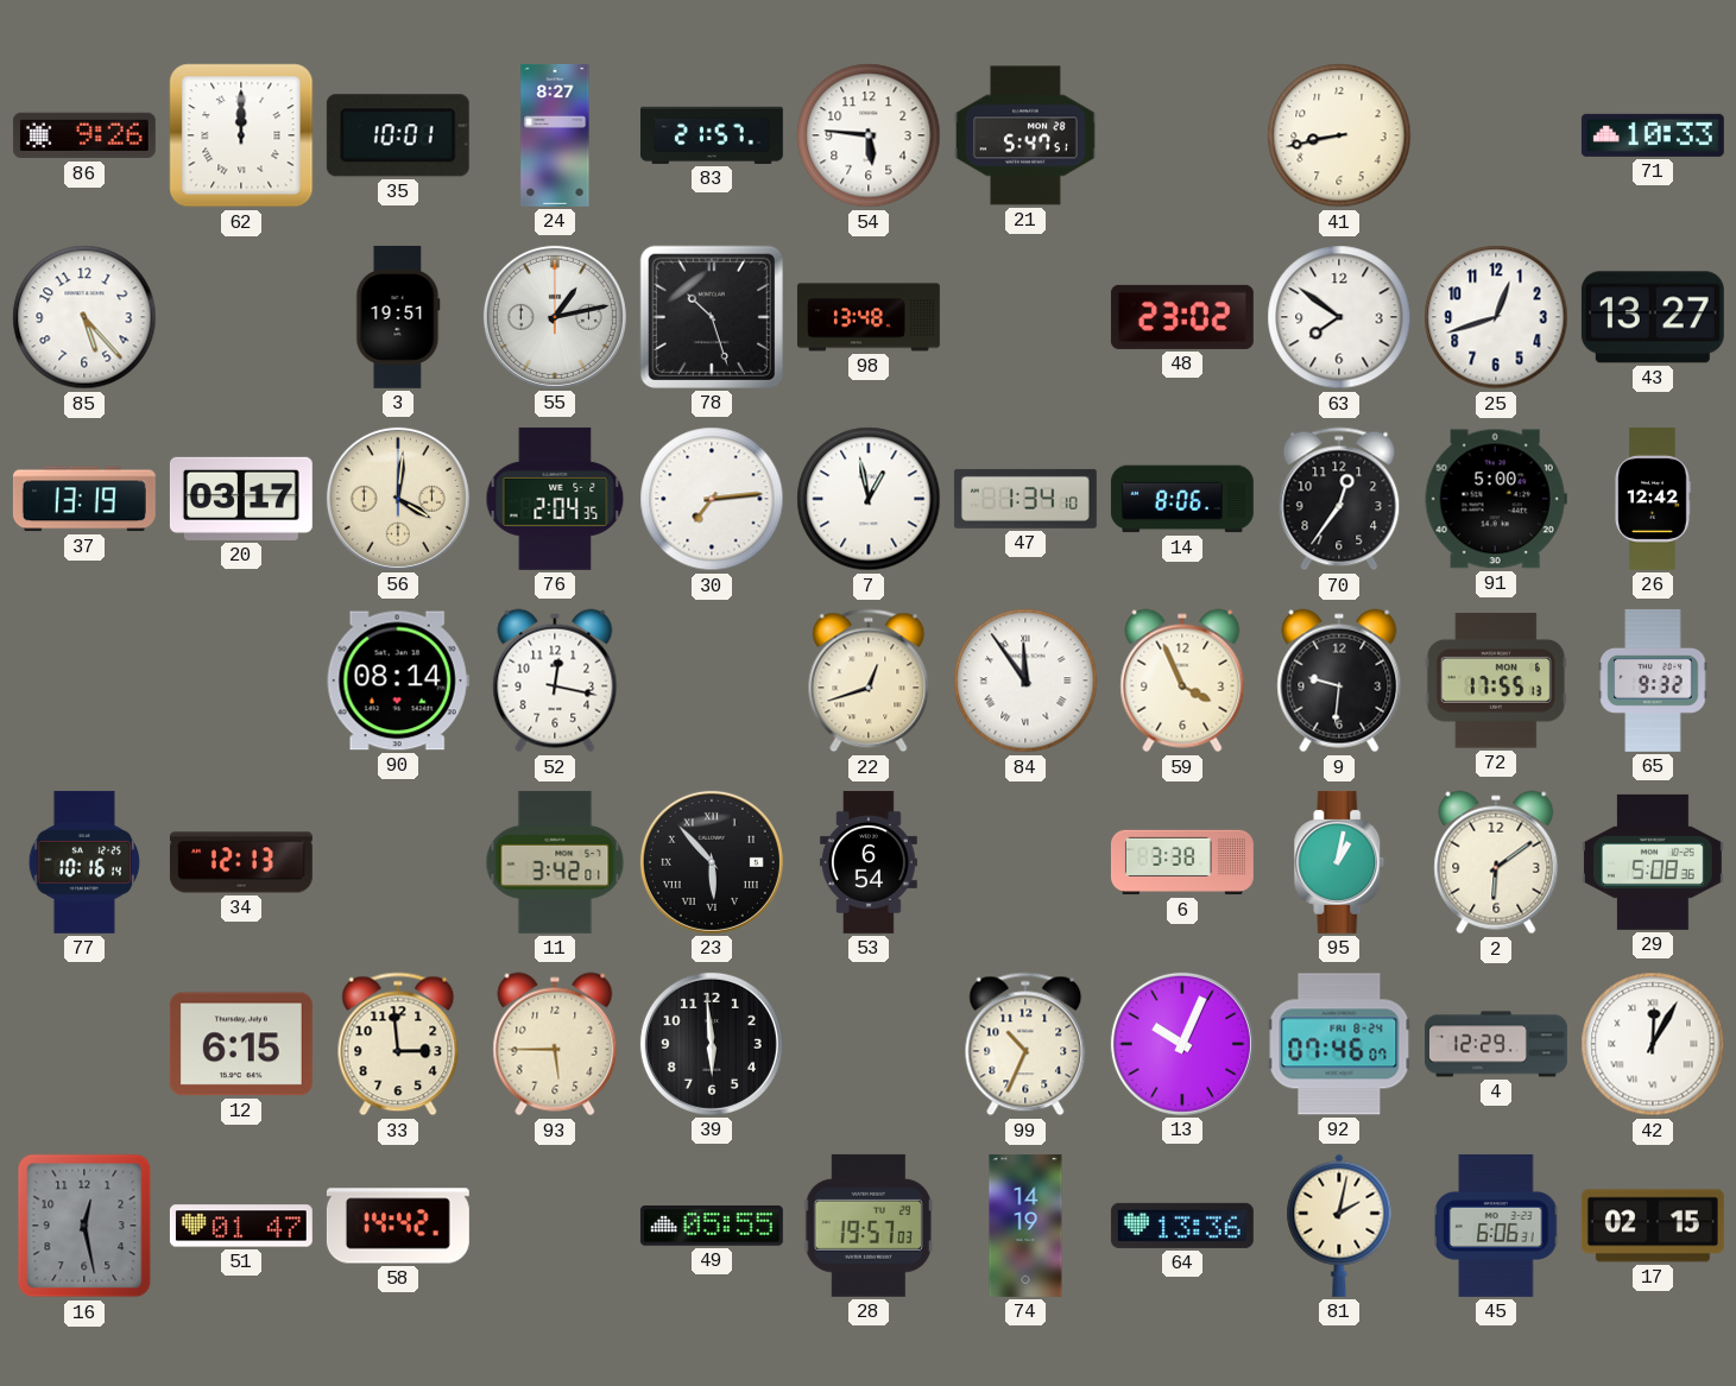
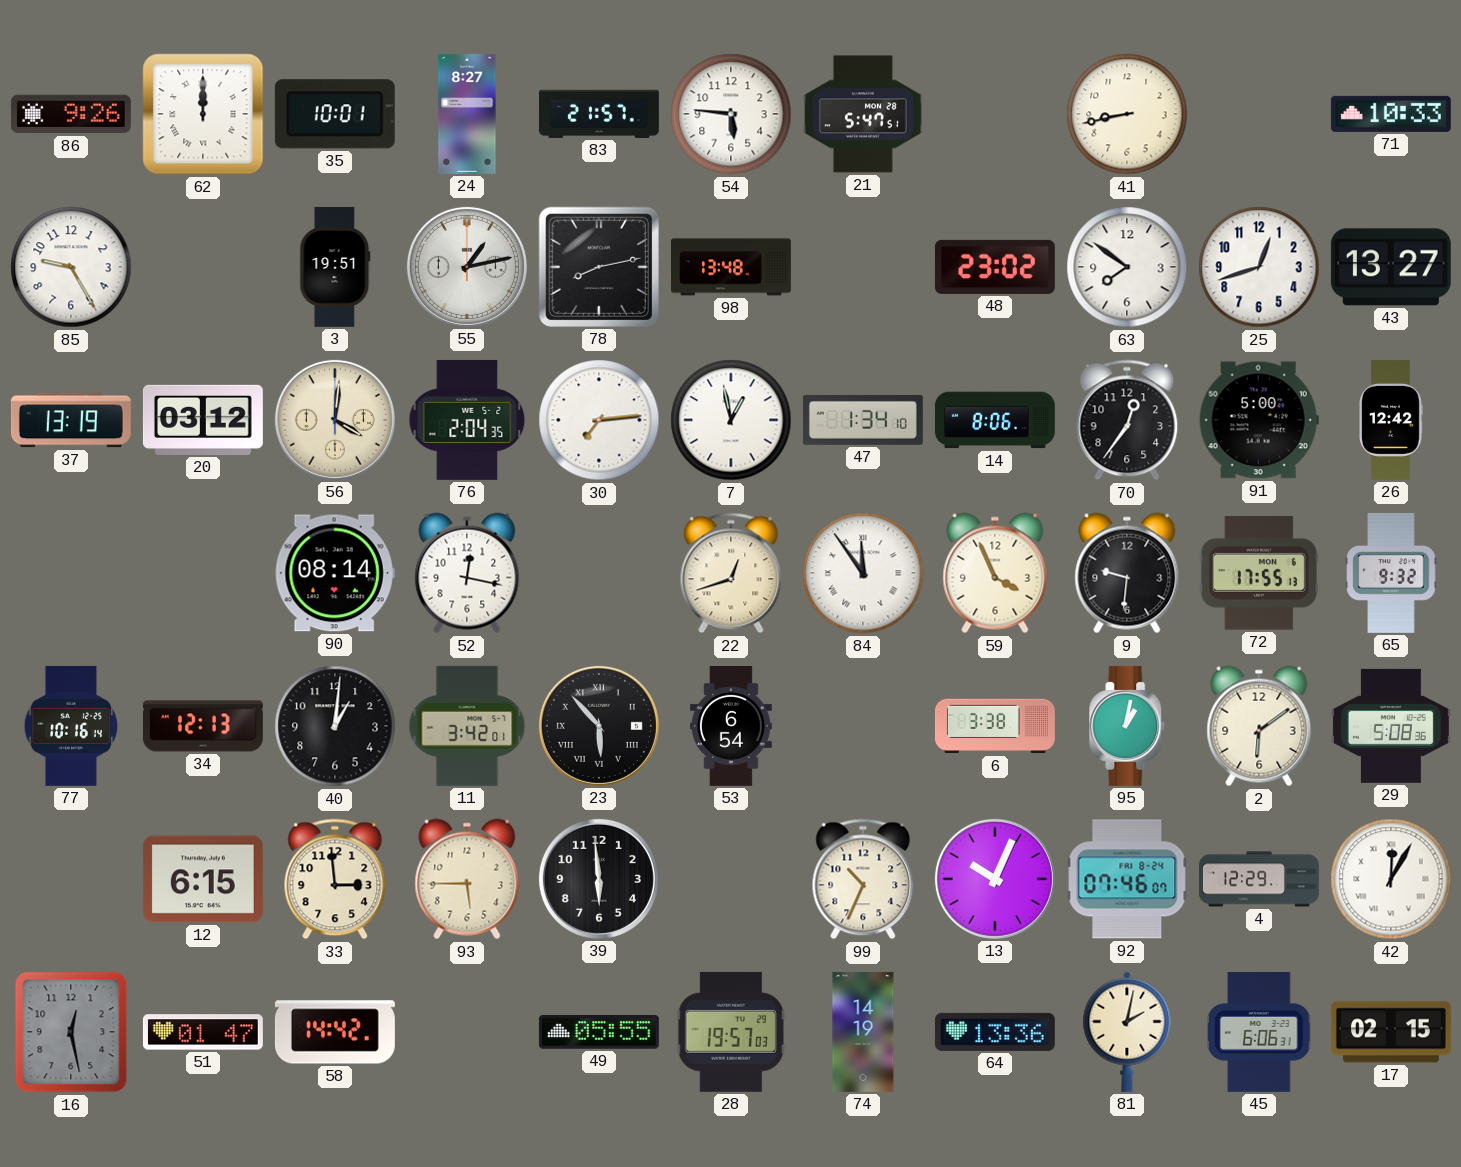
85: 5:23 -> 9:25 (71, 267)
78: 10:27 -> 8:13 (599, 267)
20: 03:17 -> 03:12 (203, 420)
40: none -> 1:01 (335, 726)
